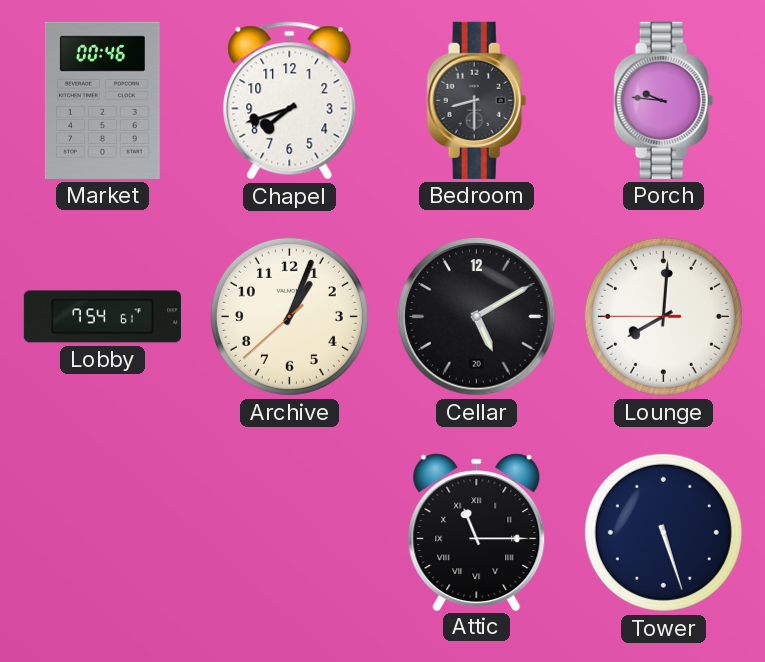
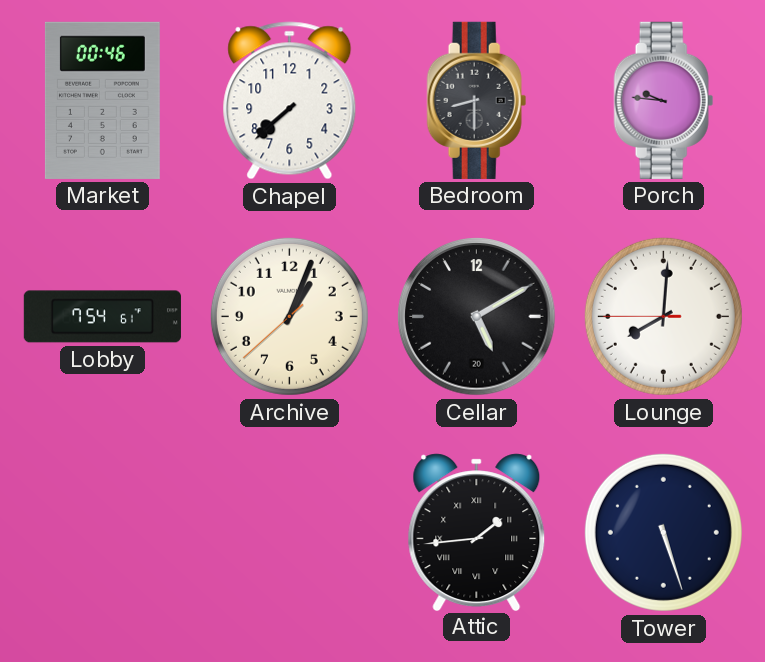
Chapel: 7:42 -> 7:38 (290, 101)
Attic: 11:15 -> 1:44 (477, 532)
